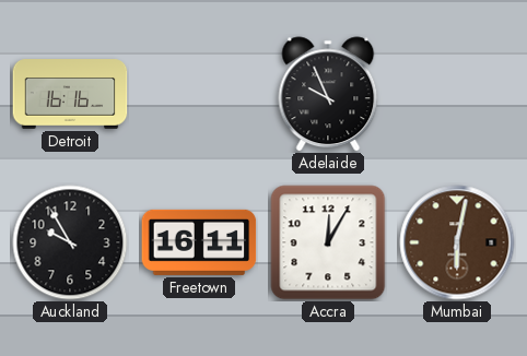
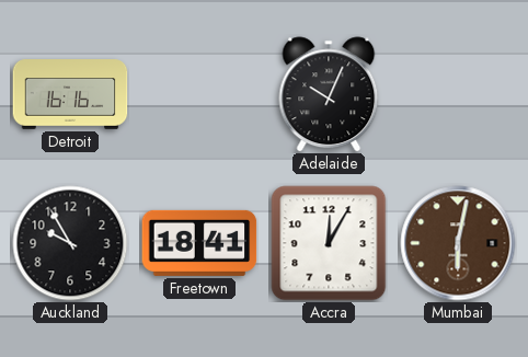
Adelaide: 9:56 -> 10:04 (329, 94)
Freetown: 16:11 -> 18:41 (199, 243)
